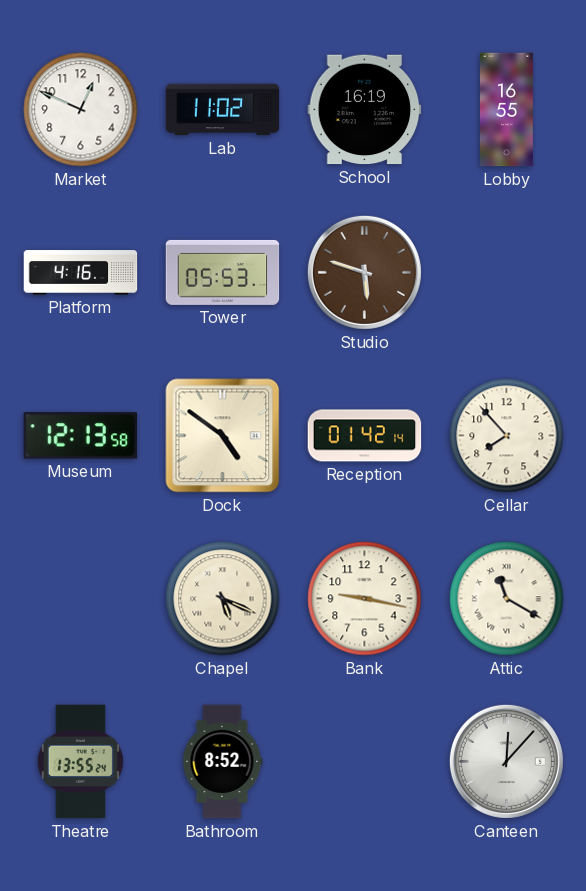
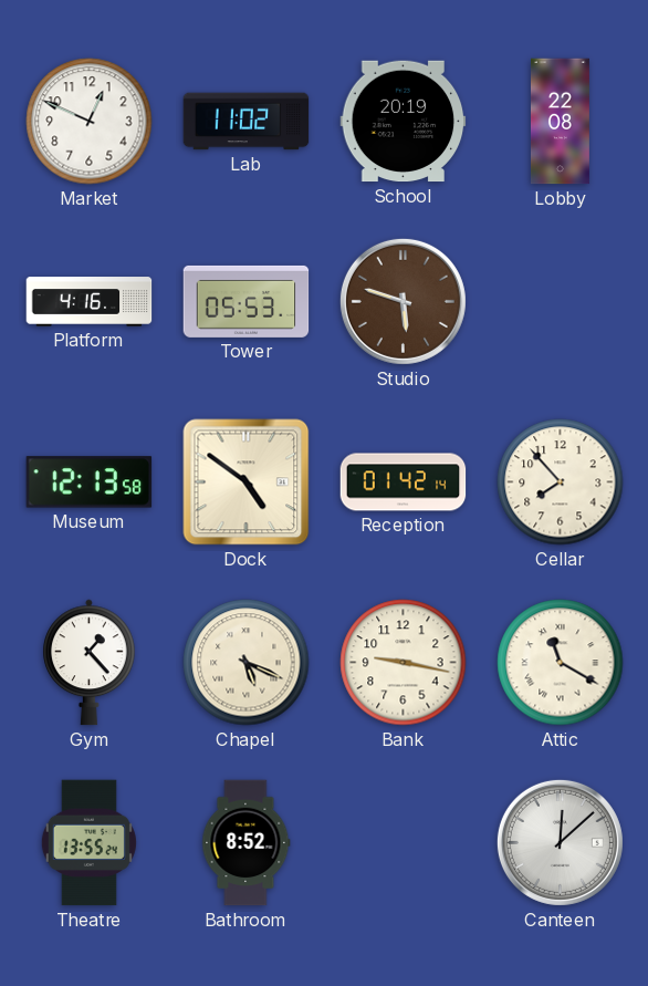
School: 16:19 -> 20:19 (404, 122)
Lobby: 16:55 -> 22:08 (560, 122)
Gym: none -> 1:23 (90, 663)
Canteen: 12:07 -> 12:08 (560, 842)
